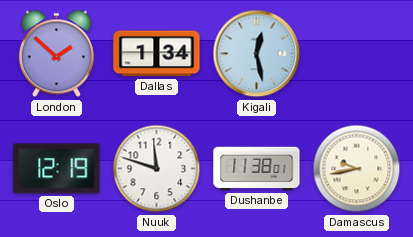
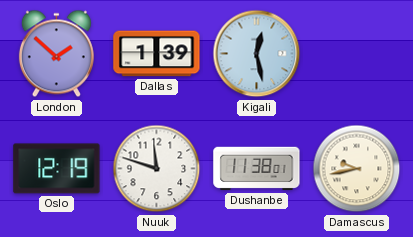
Dallas: 1:34 -> 1:39 (157, 54)
